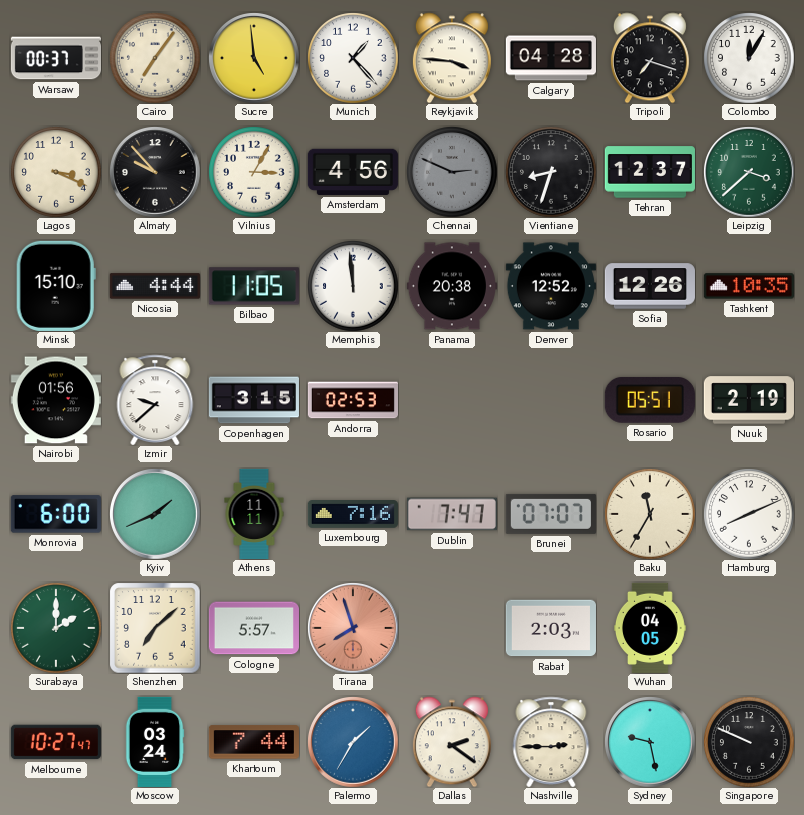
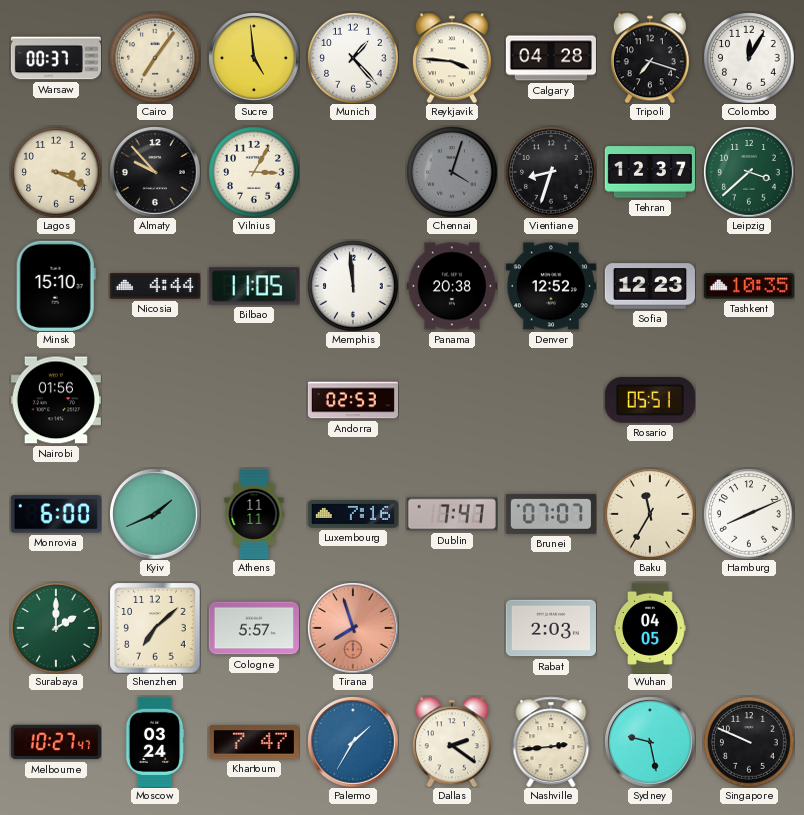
Amsterdam: 4:56 -> none (353, 172)
Chennai: 2:49 -> 4:03 (452, 172)
Sofia: 12:26 -> 12:23 (650, 286)
Izmir: 9:38 -> none (155, 400)
Copenhagen: 3:15 -> none (254, 400)
Nuuk: 2:19 -> none (749, 400)
Khartoum: 7:44 -> 7:47 (254, 742)
Nashville: 2:45 -> 2:44 (551, 742)
